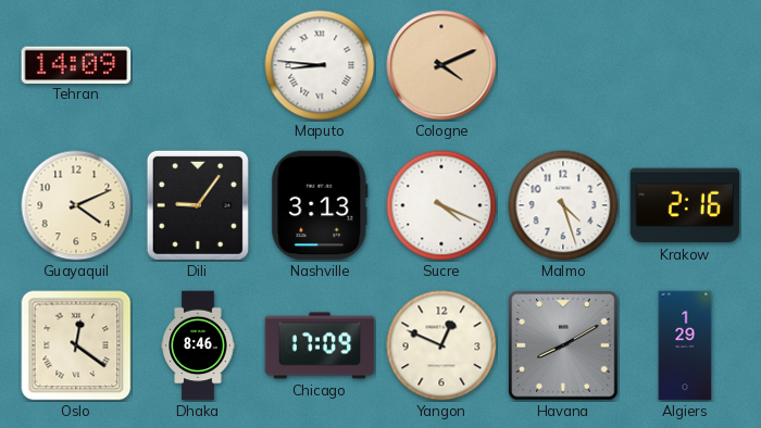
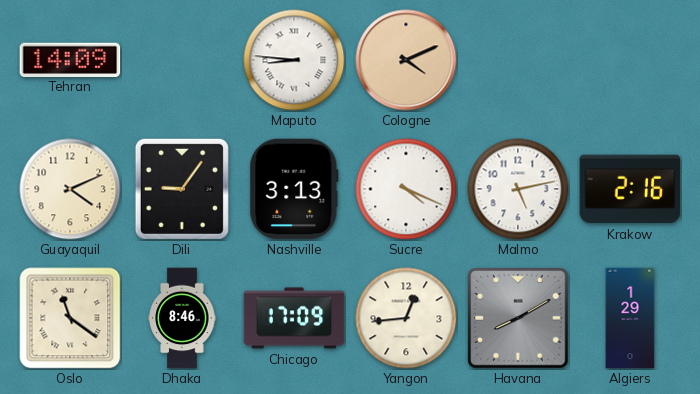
Malmo: 4:27 -> 5:13 (518, 189)
Oslo: 12:21 -> 11:21 (70, 318)
Yangon: 12:49 -> 12:44 (406, 318)
